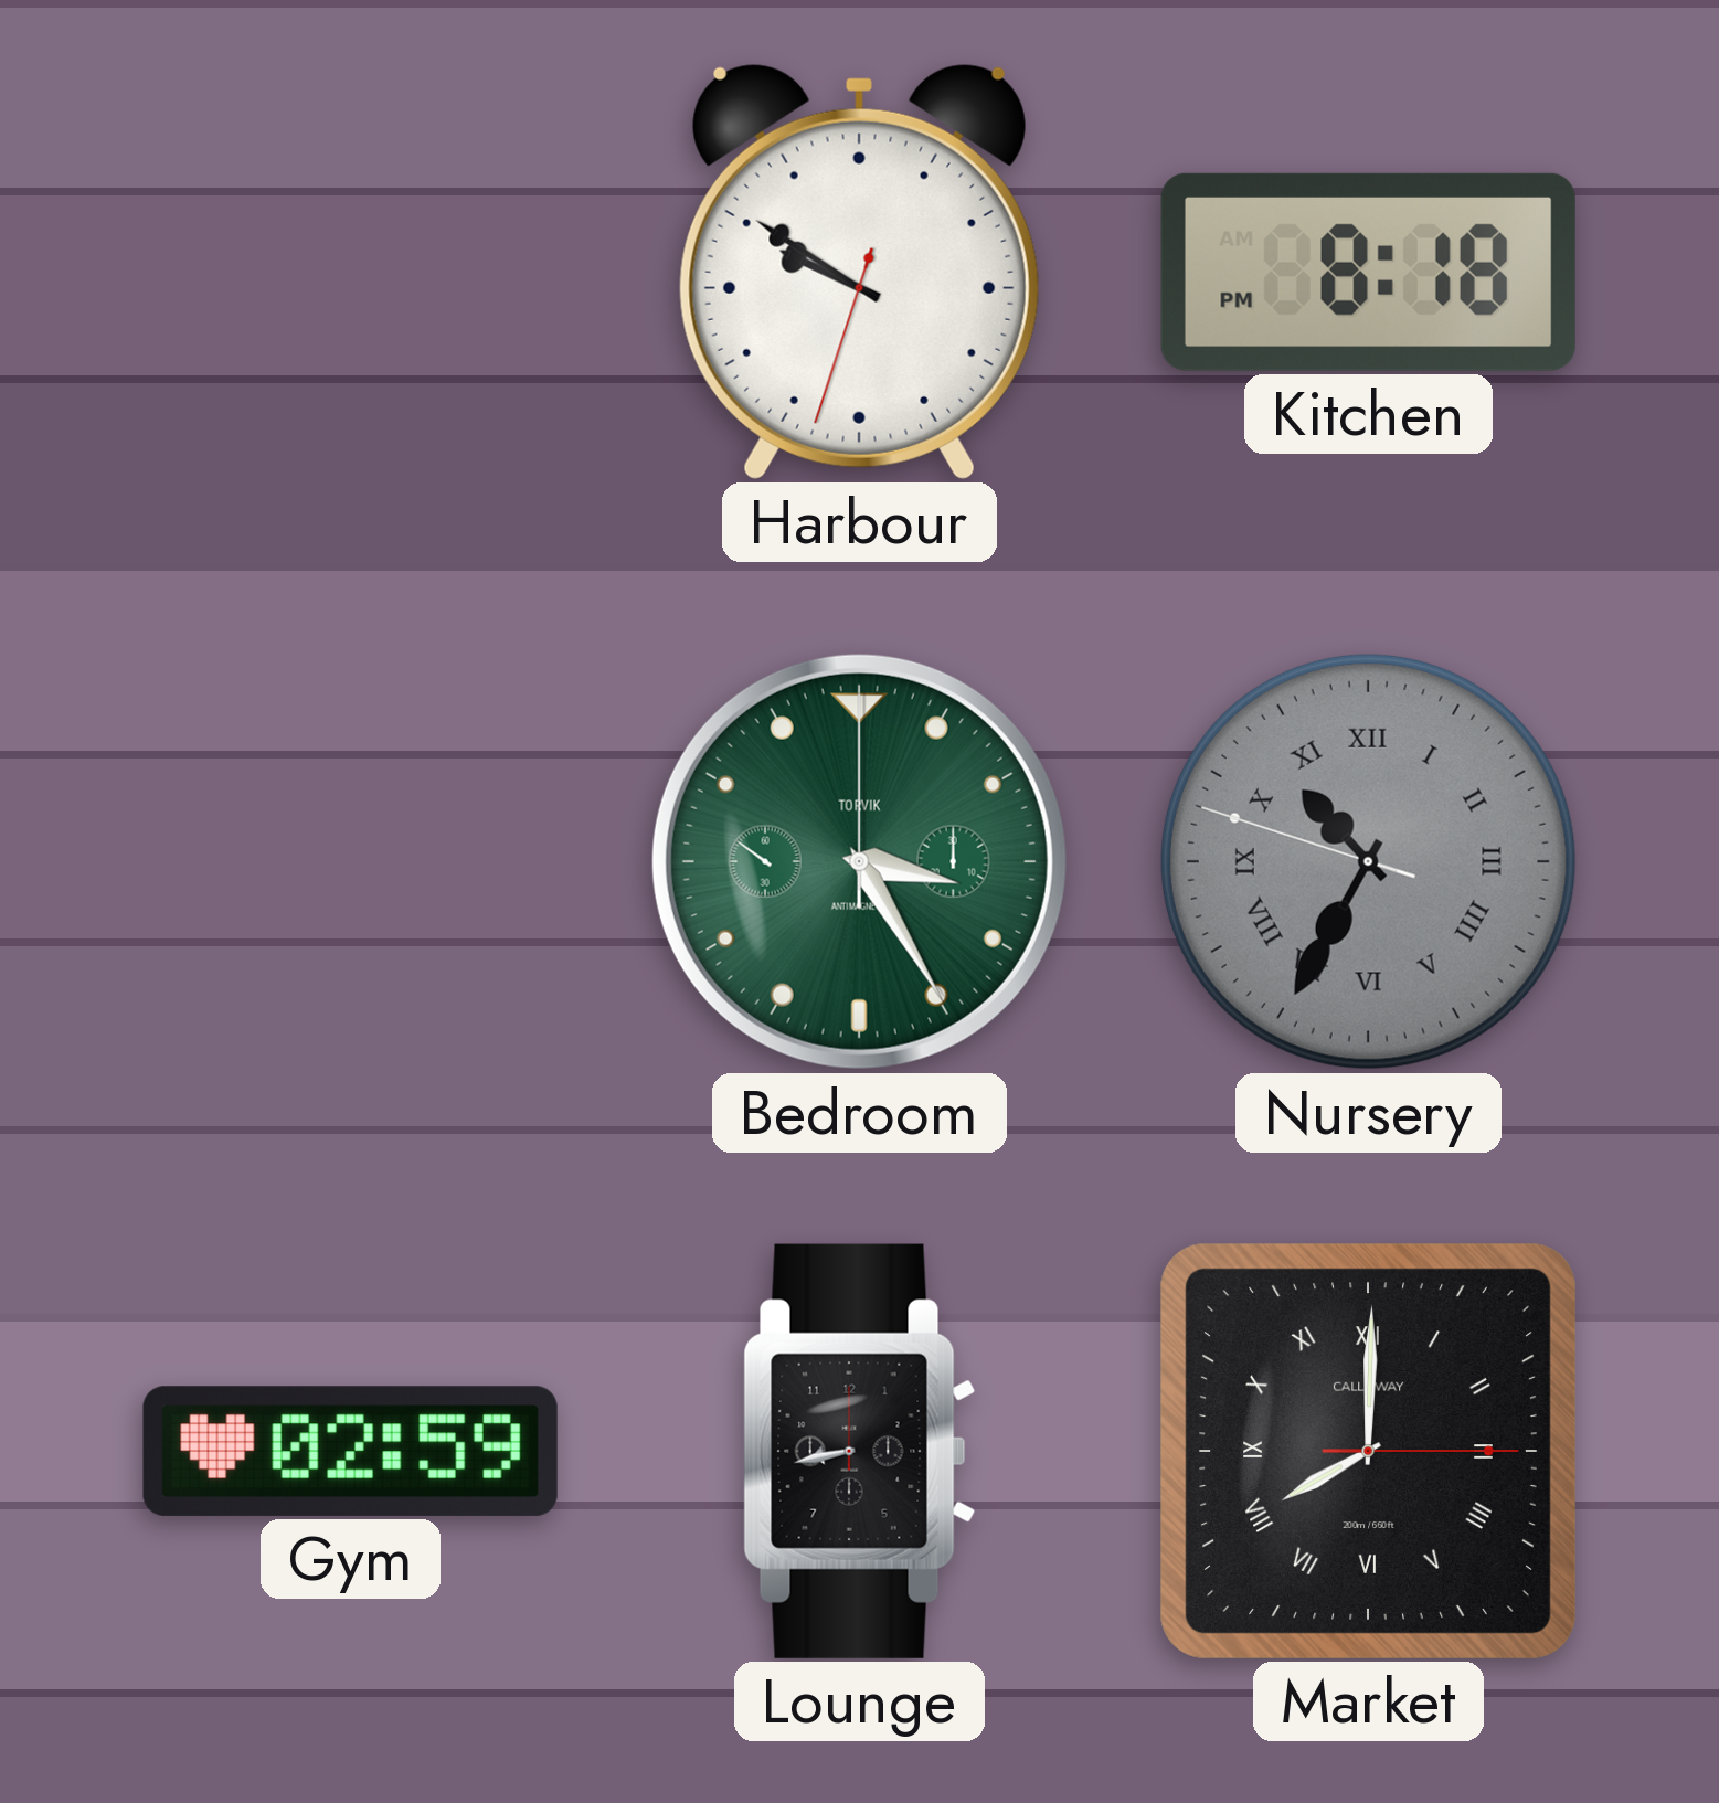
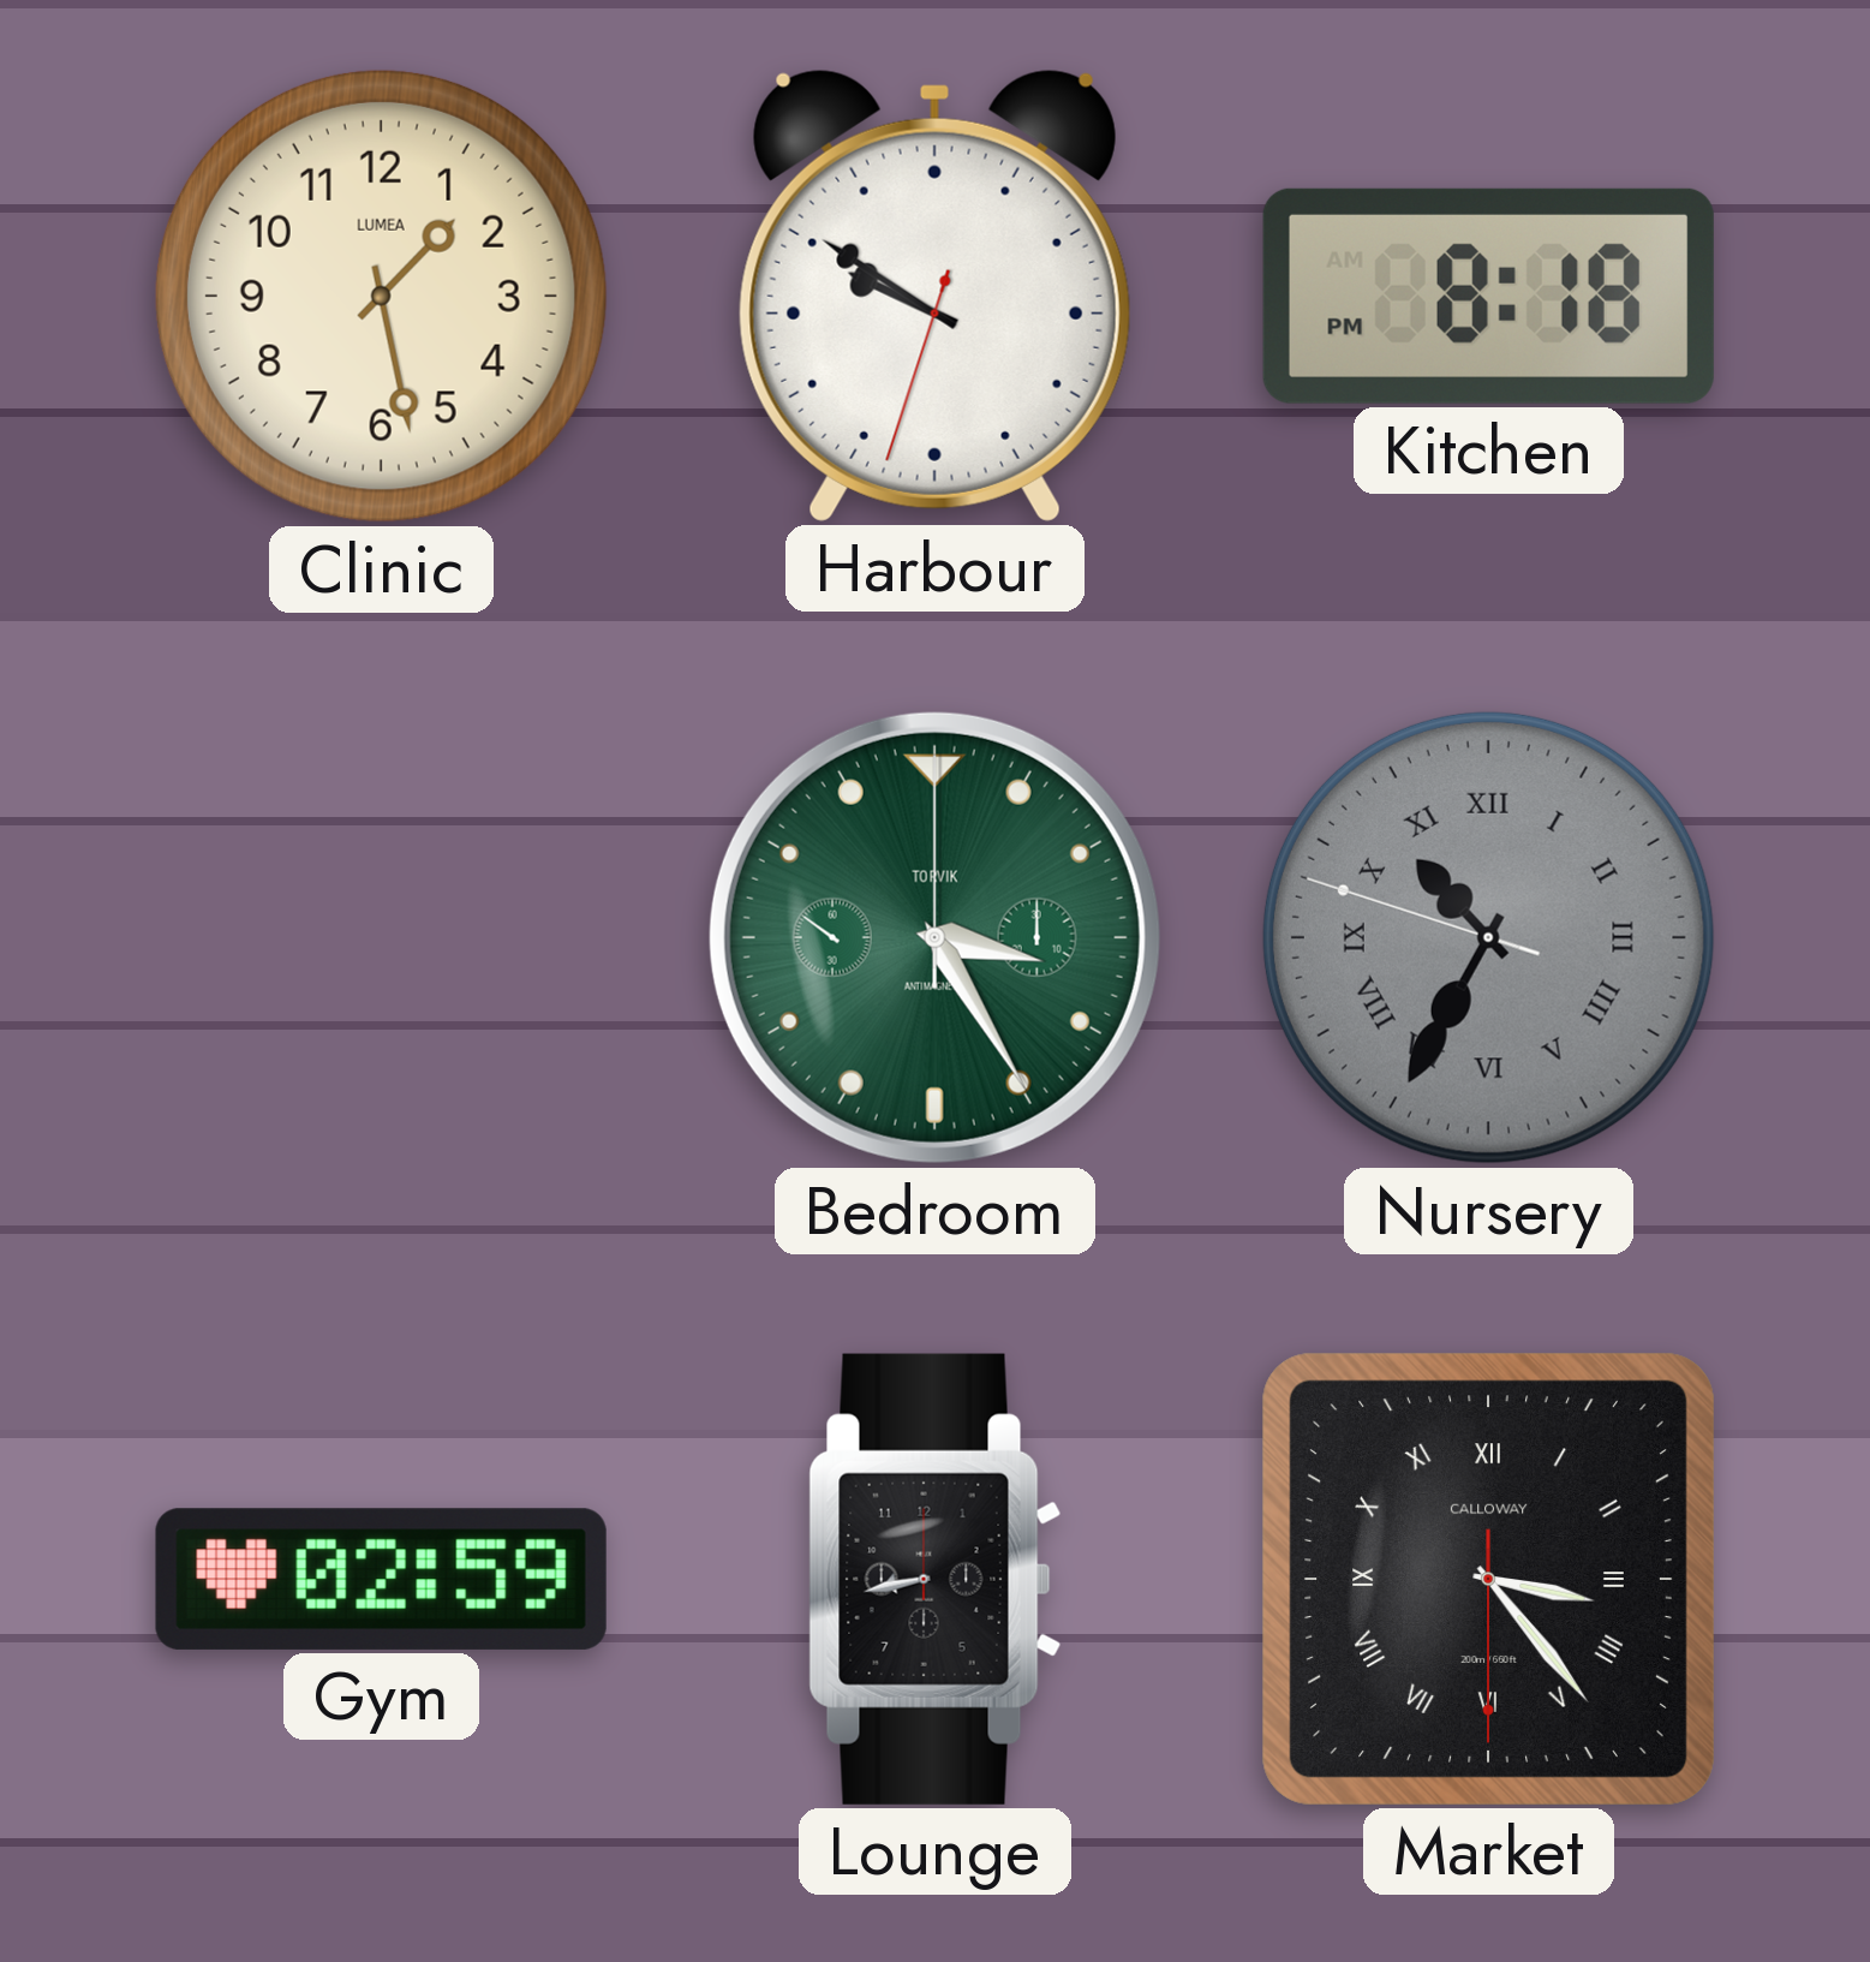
Clinic: none -> 1:28 (381, 296)
Market: 8:00 -> 3:23 (1488, 1579)
